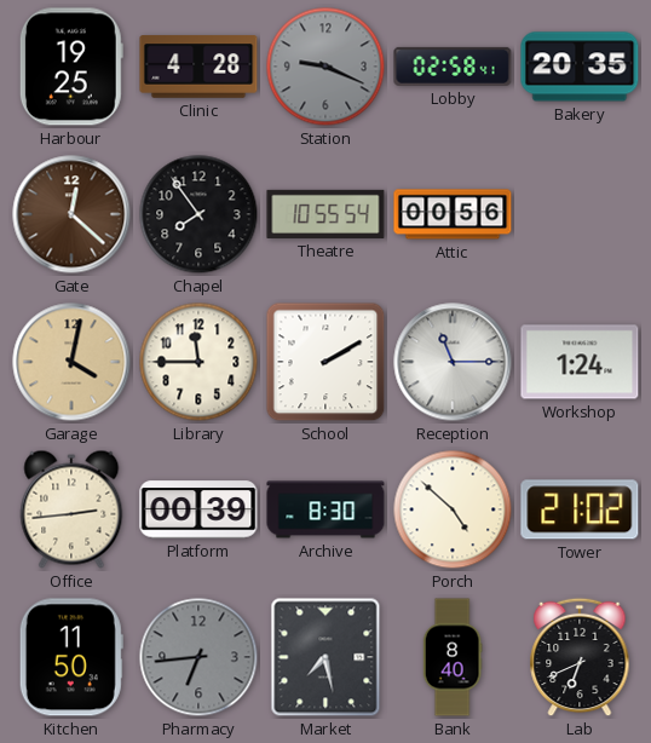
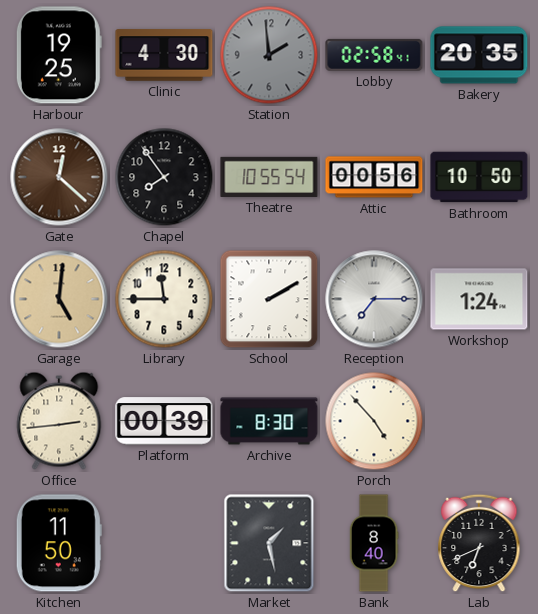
Clinic: 4:28 -> 4:30 (164, 55)
Station: 9:19 -> 1:59 (269, 55)
Bathroom: none -> 10:50 (479, 177)
Garage: 4:02 -> 5:01 (59, 299)
Reception: 11:15 -> 7:15 (374, 299)
Porch: 4:52 -> 4:53 (374, 421)
Tower: 21:02 -> none (580, 509)
Pharmacy: 6:44 -> none (198, 657)
Market: 7:28 -> 1:28 (269, 543)
